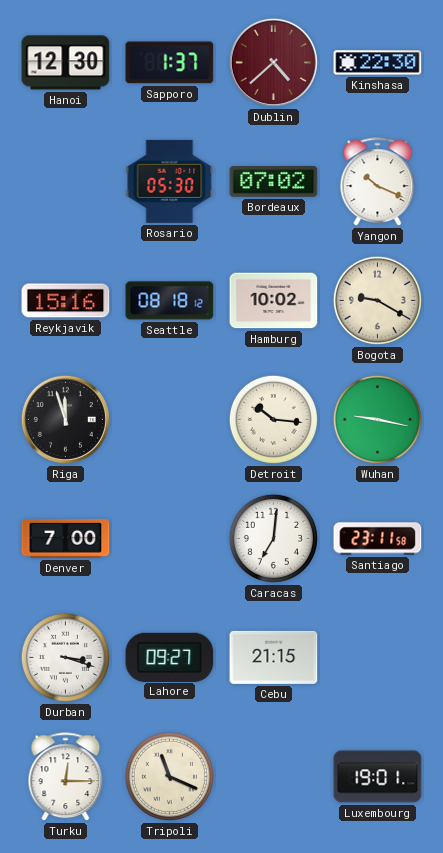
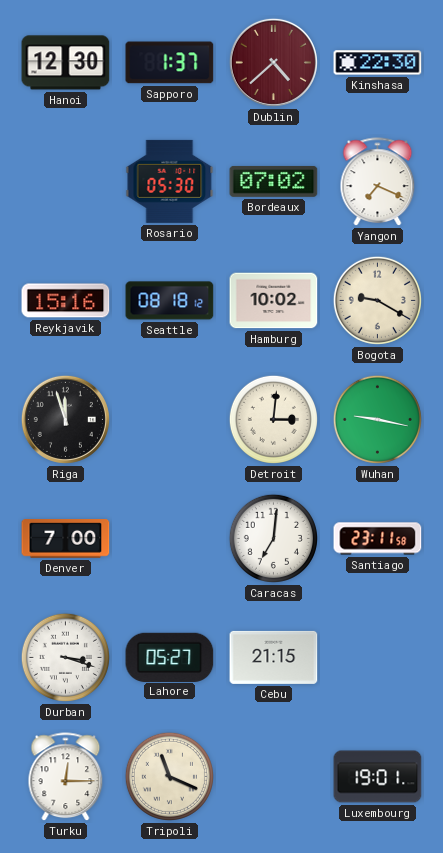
Yangon: 10:19 -> 7:19 (378, 182)
Detroit: 10:16 -> 3:01 (273, 419)
Lahore: 09:27 -> 05:27 (170, 657)
